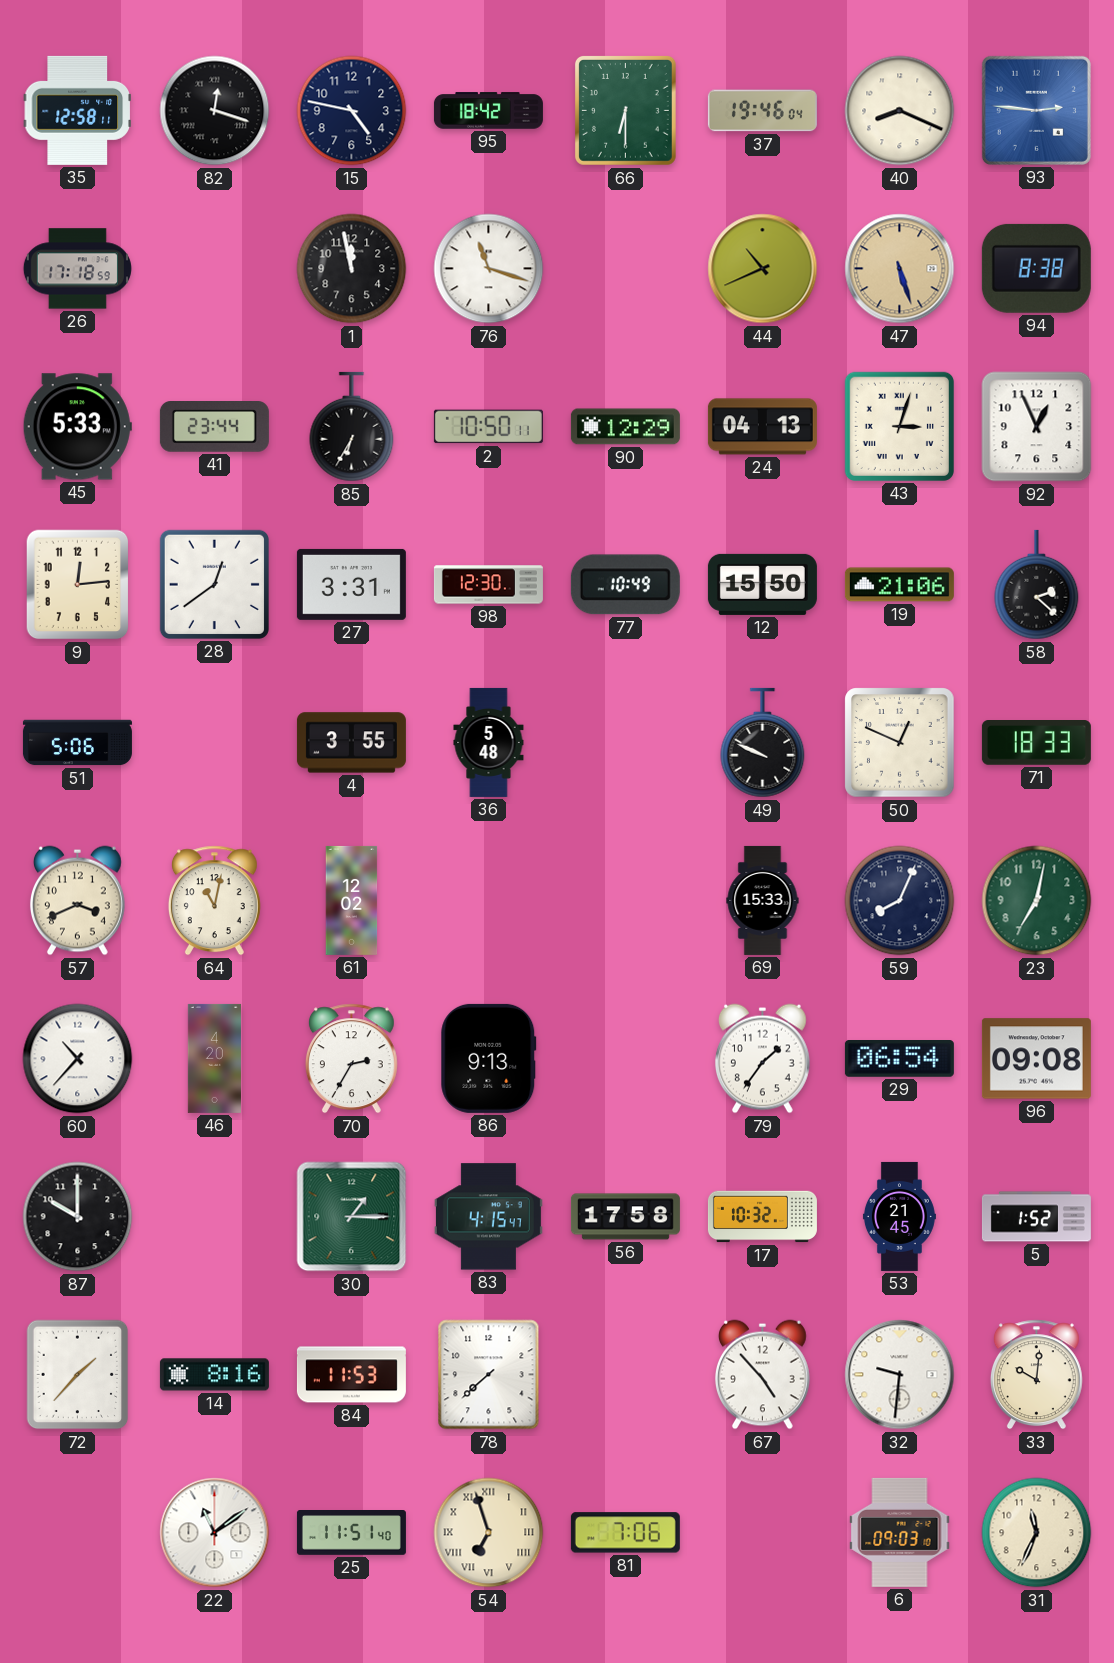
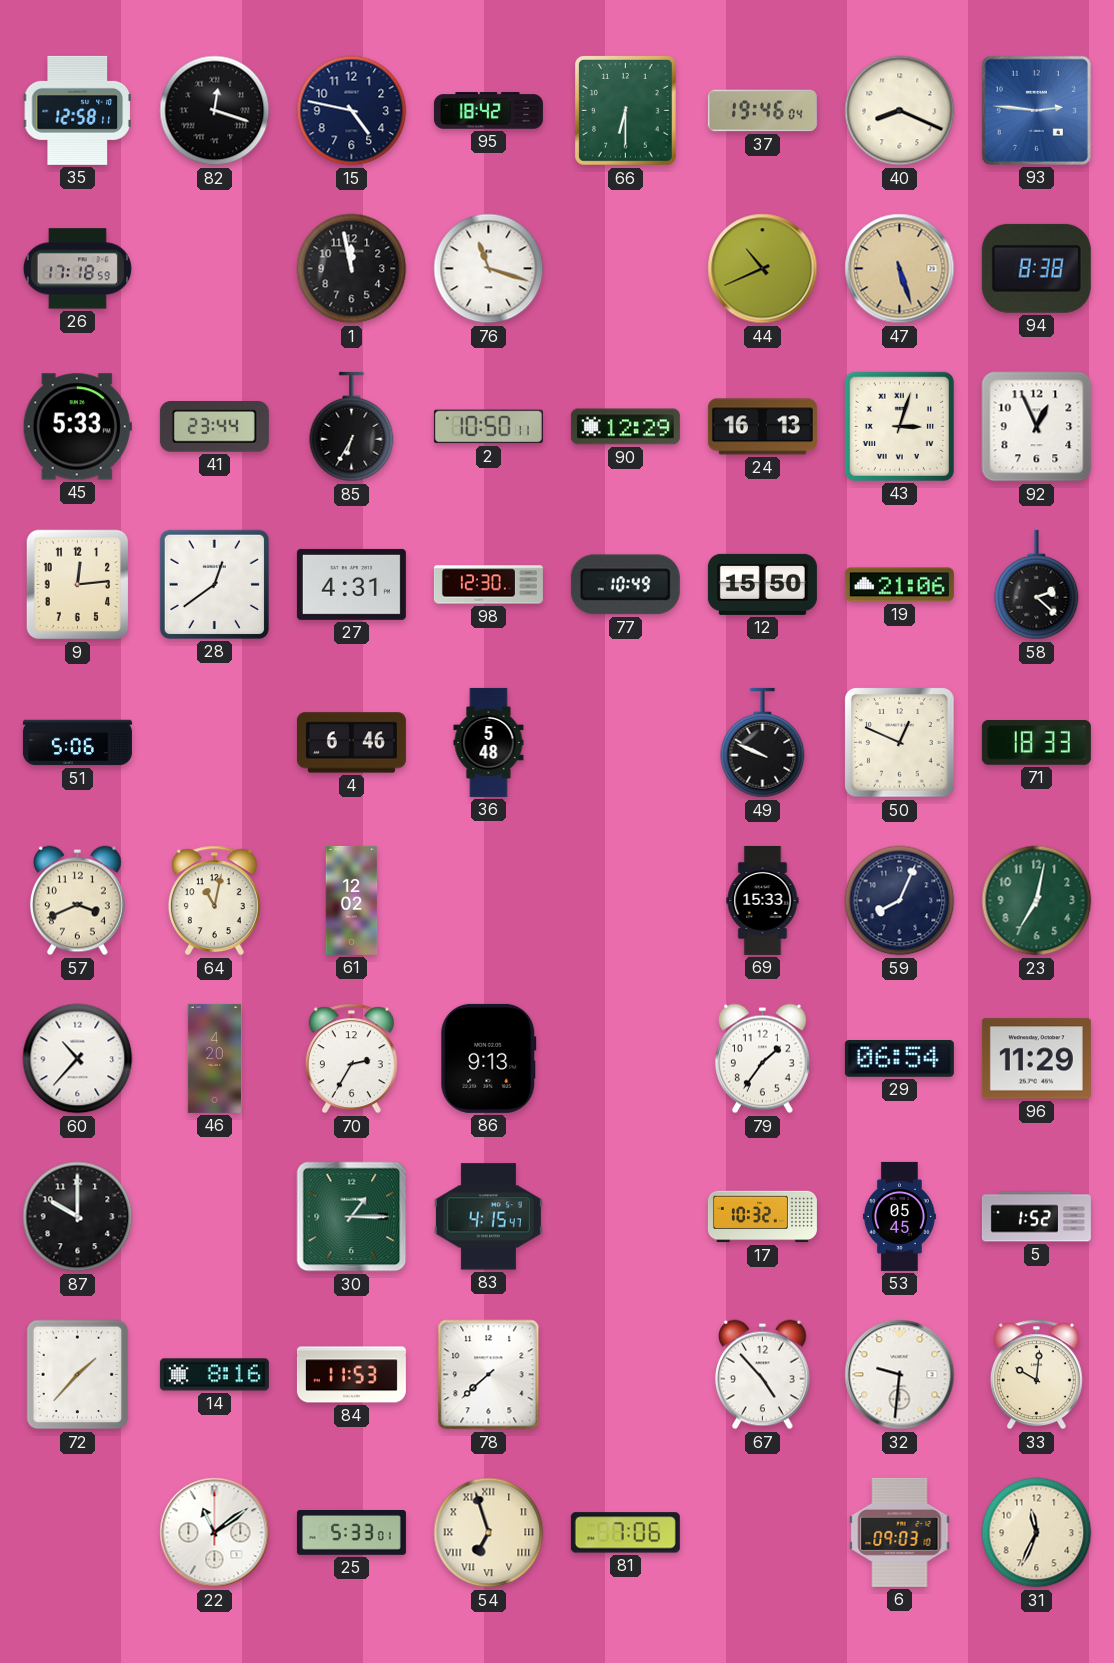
24: 04:13 -> 16:13 (762, 427)
27: 3:31 -> 4:31 (351, 584)
4: 3:55 -> 6:46 (351, 743)
96: 09:08 -> 11:29 (1036, 1059)
56: 17:58 -> none (625, 1217)
53: 21:45 -> 05:45 (899, 1216)
25: 11:51 -> 5:33 (351, 1533)
